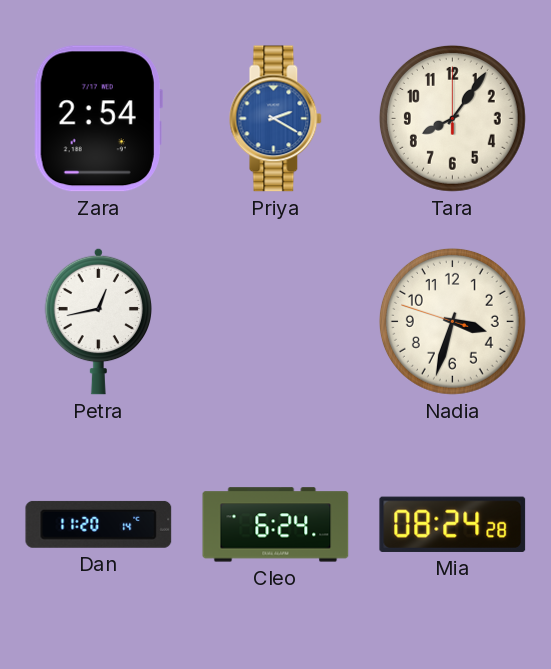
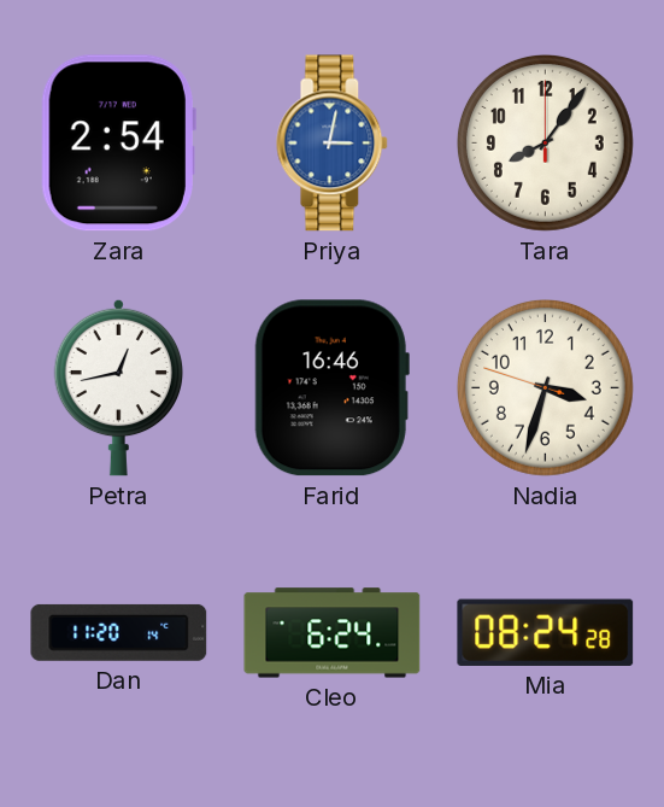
Priya: 2:20 -> 3:02 (333, 144)
Farid: none -> 16:46 (331, 388)
